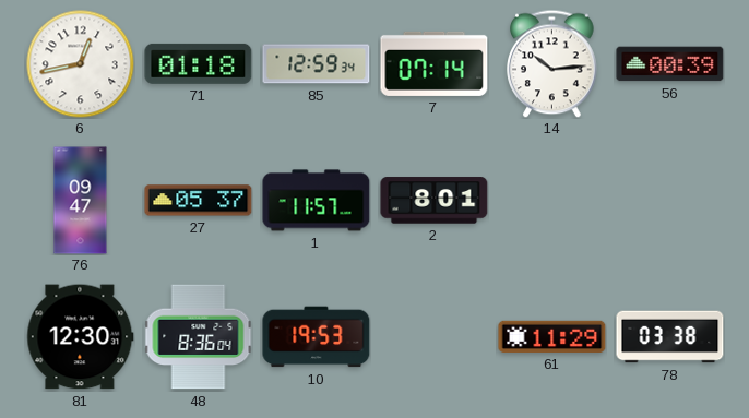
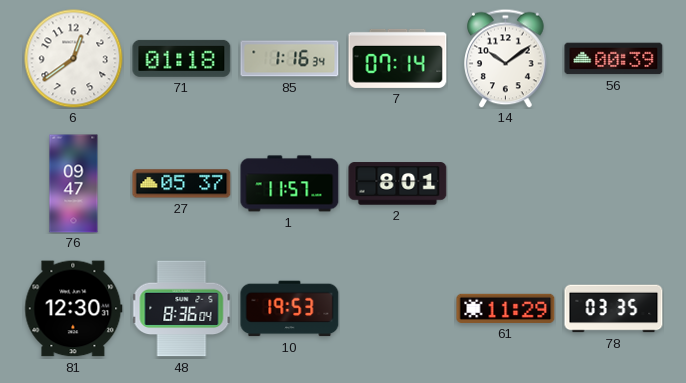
6: 12:43 -> 12:39 (74, 59)
85: 12:59 -> 1:16 (290, 59)
14: 10:14 -> 10:09 (506, 58)
78: 03:38 -> 03:35 (614, 309)
